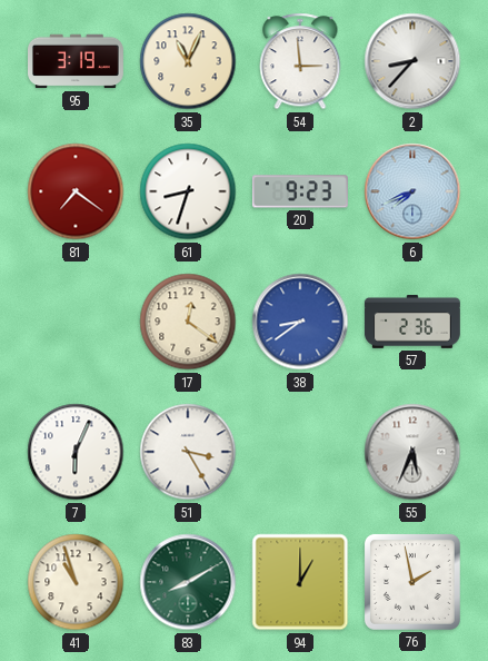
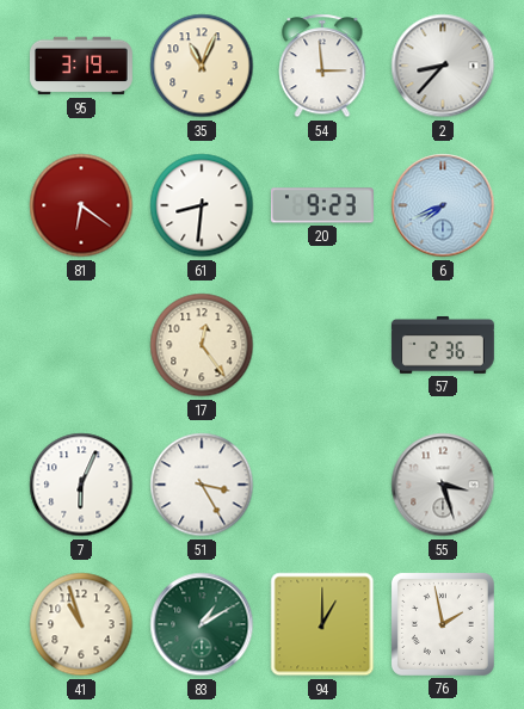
81: 7:21 -> 6:21 (81, 205)
61: 8:33 -> 8:31 (202, 205)
17: 12:21 -> 12:24 (202, 345)
38: 8:39 -> none (300, 322)
55: 5:34 -> 3:27 (443, 485)
83: 8:10 -> 1:10 (202, 624)
